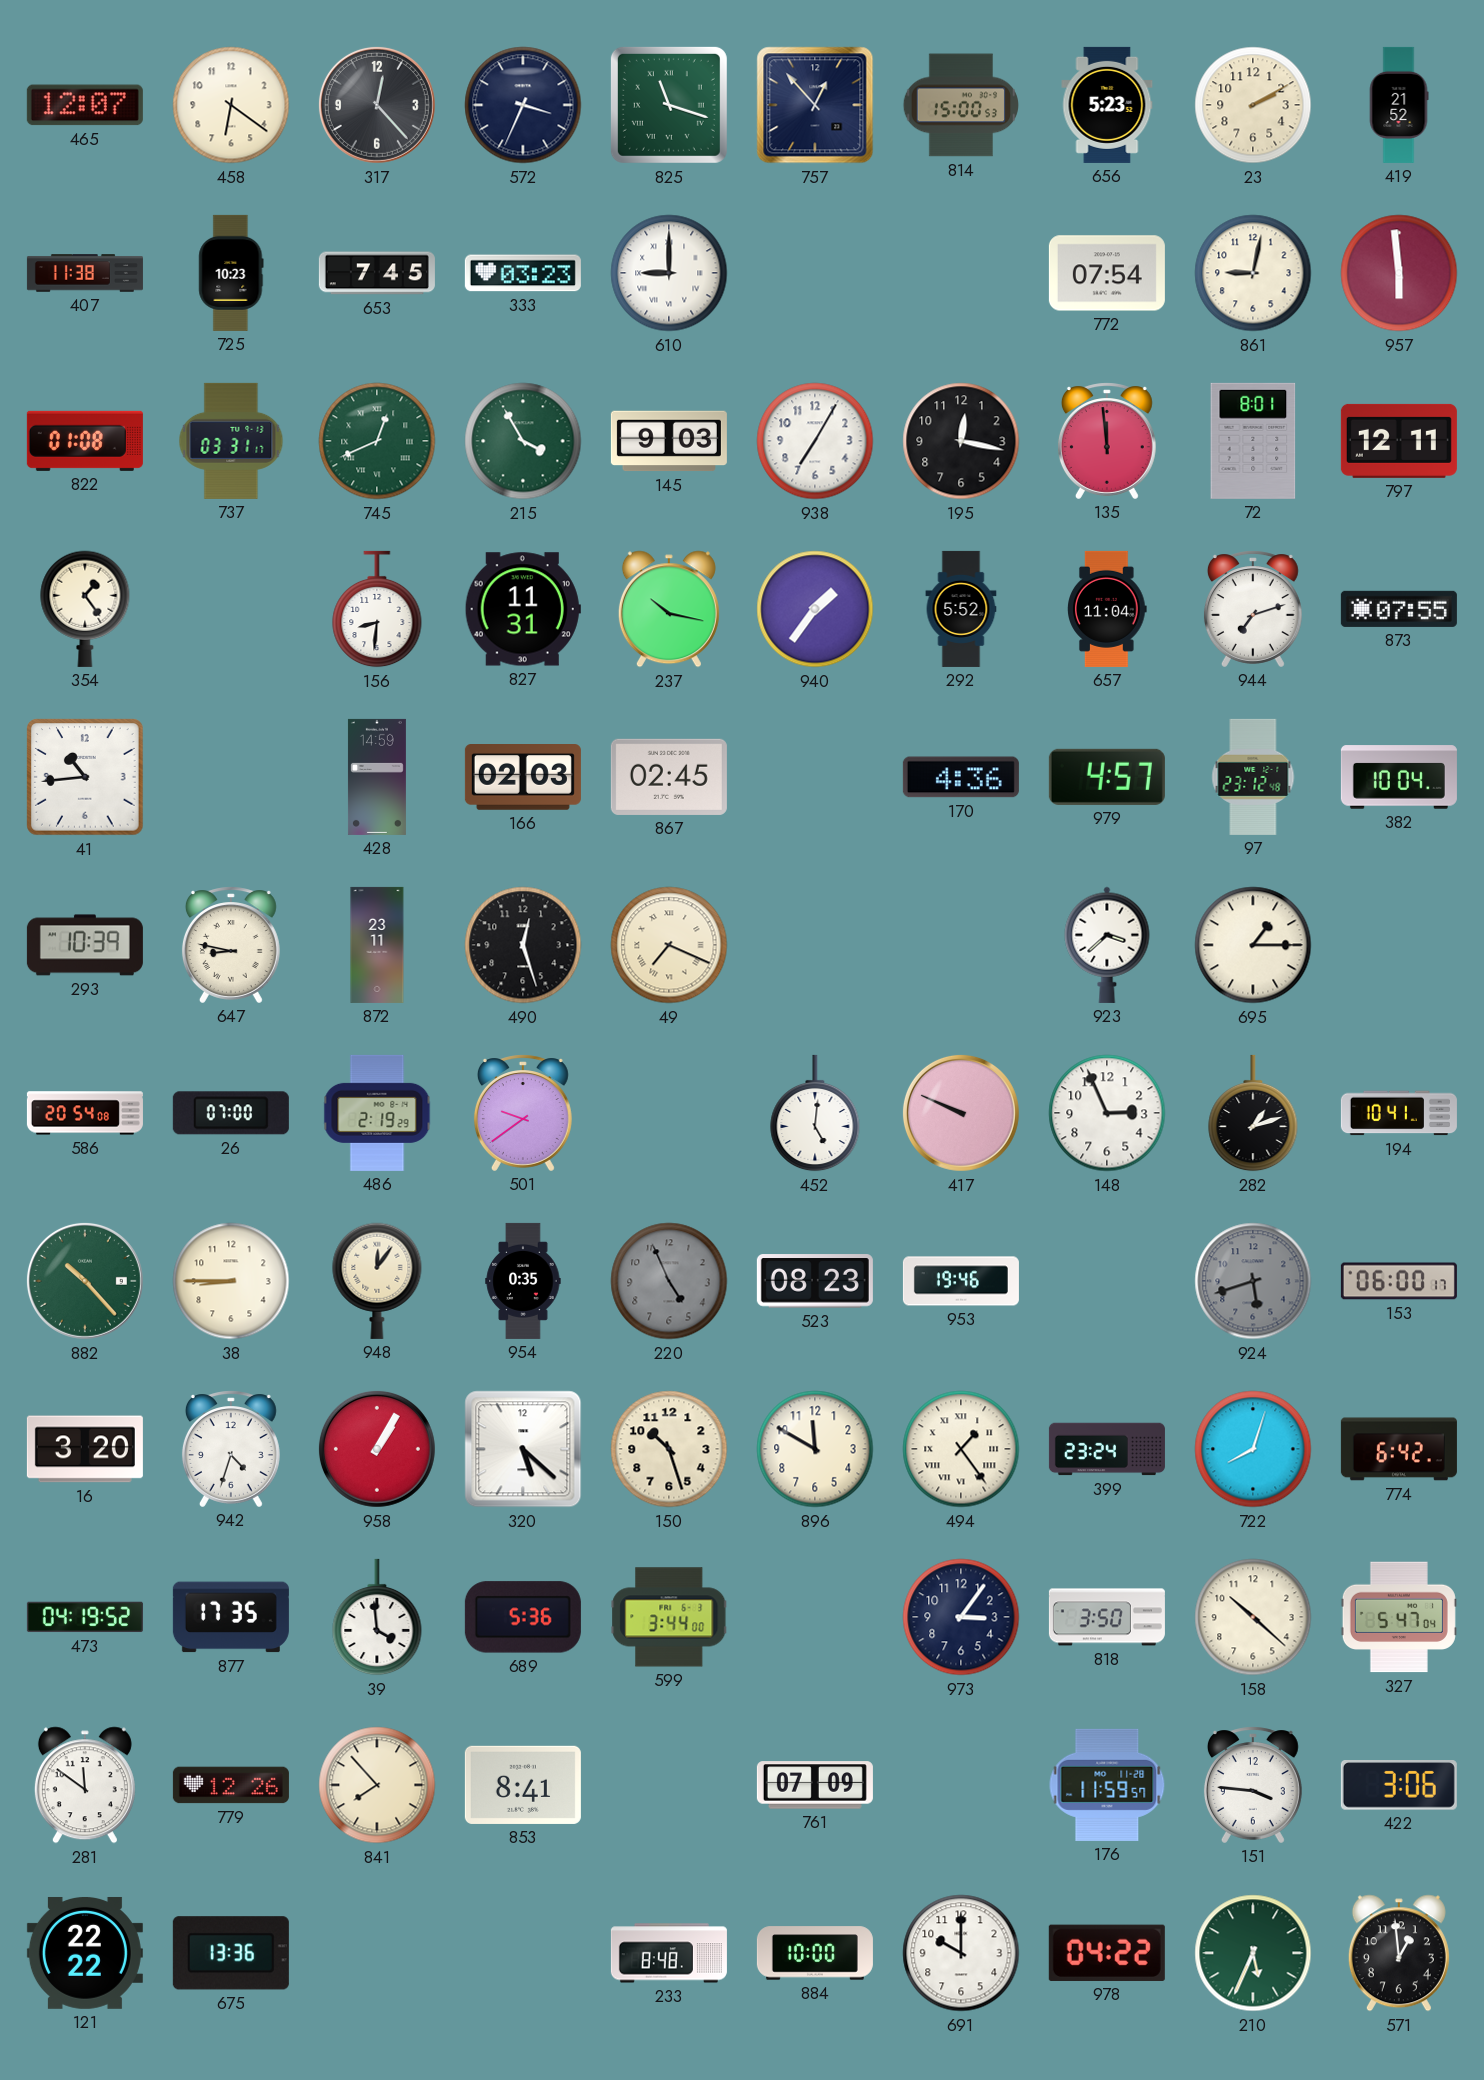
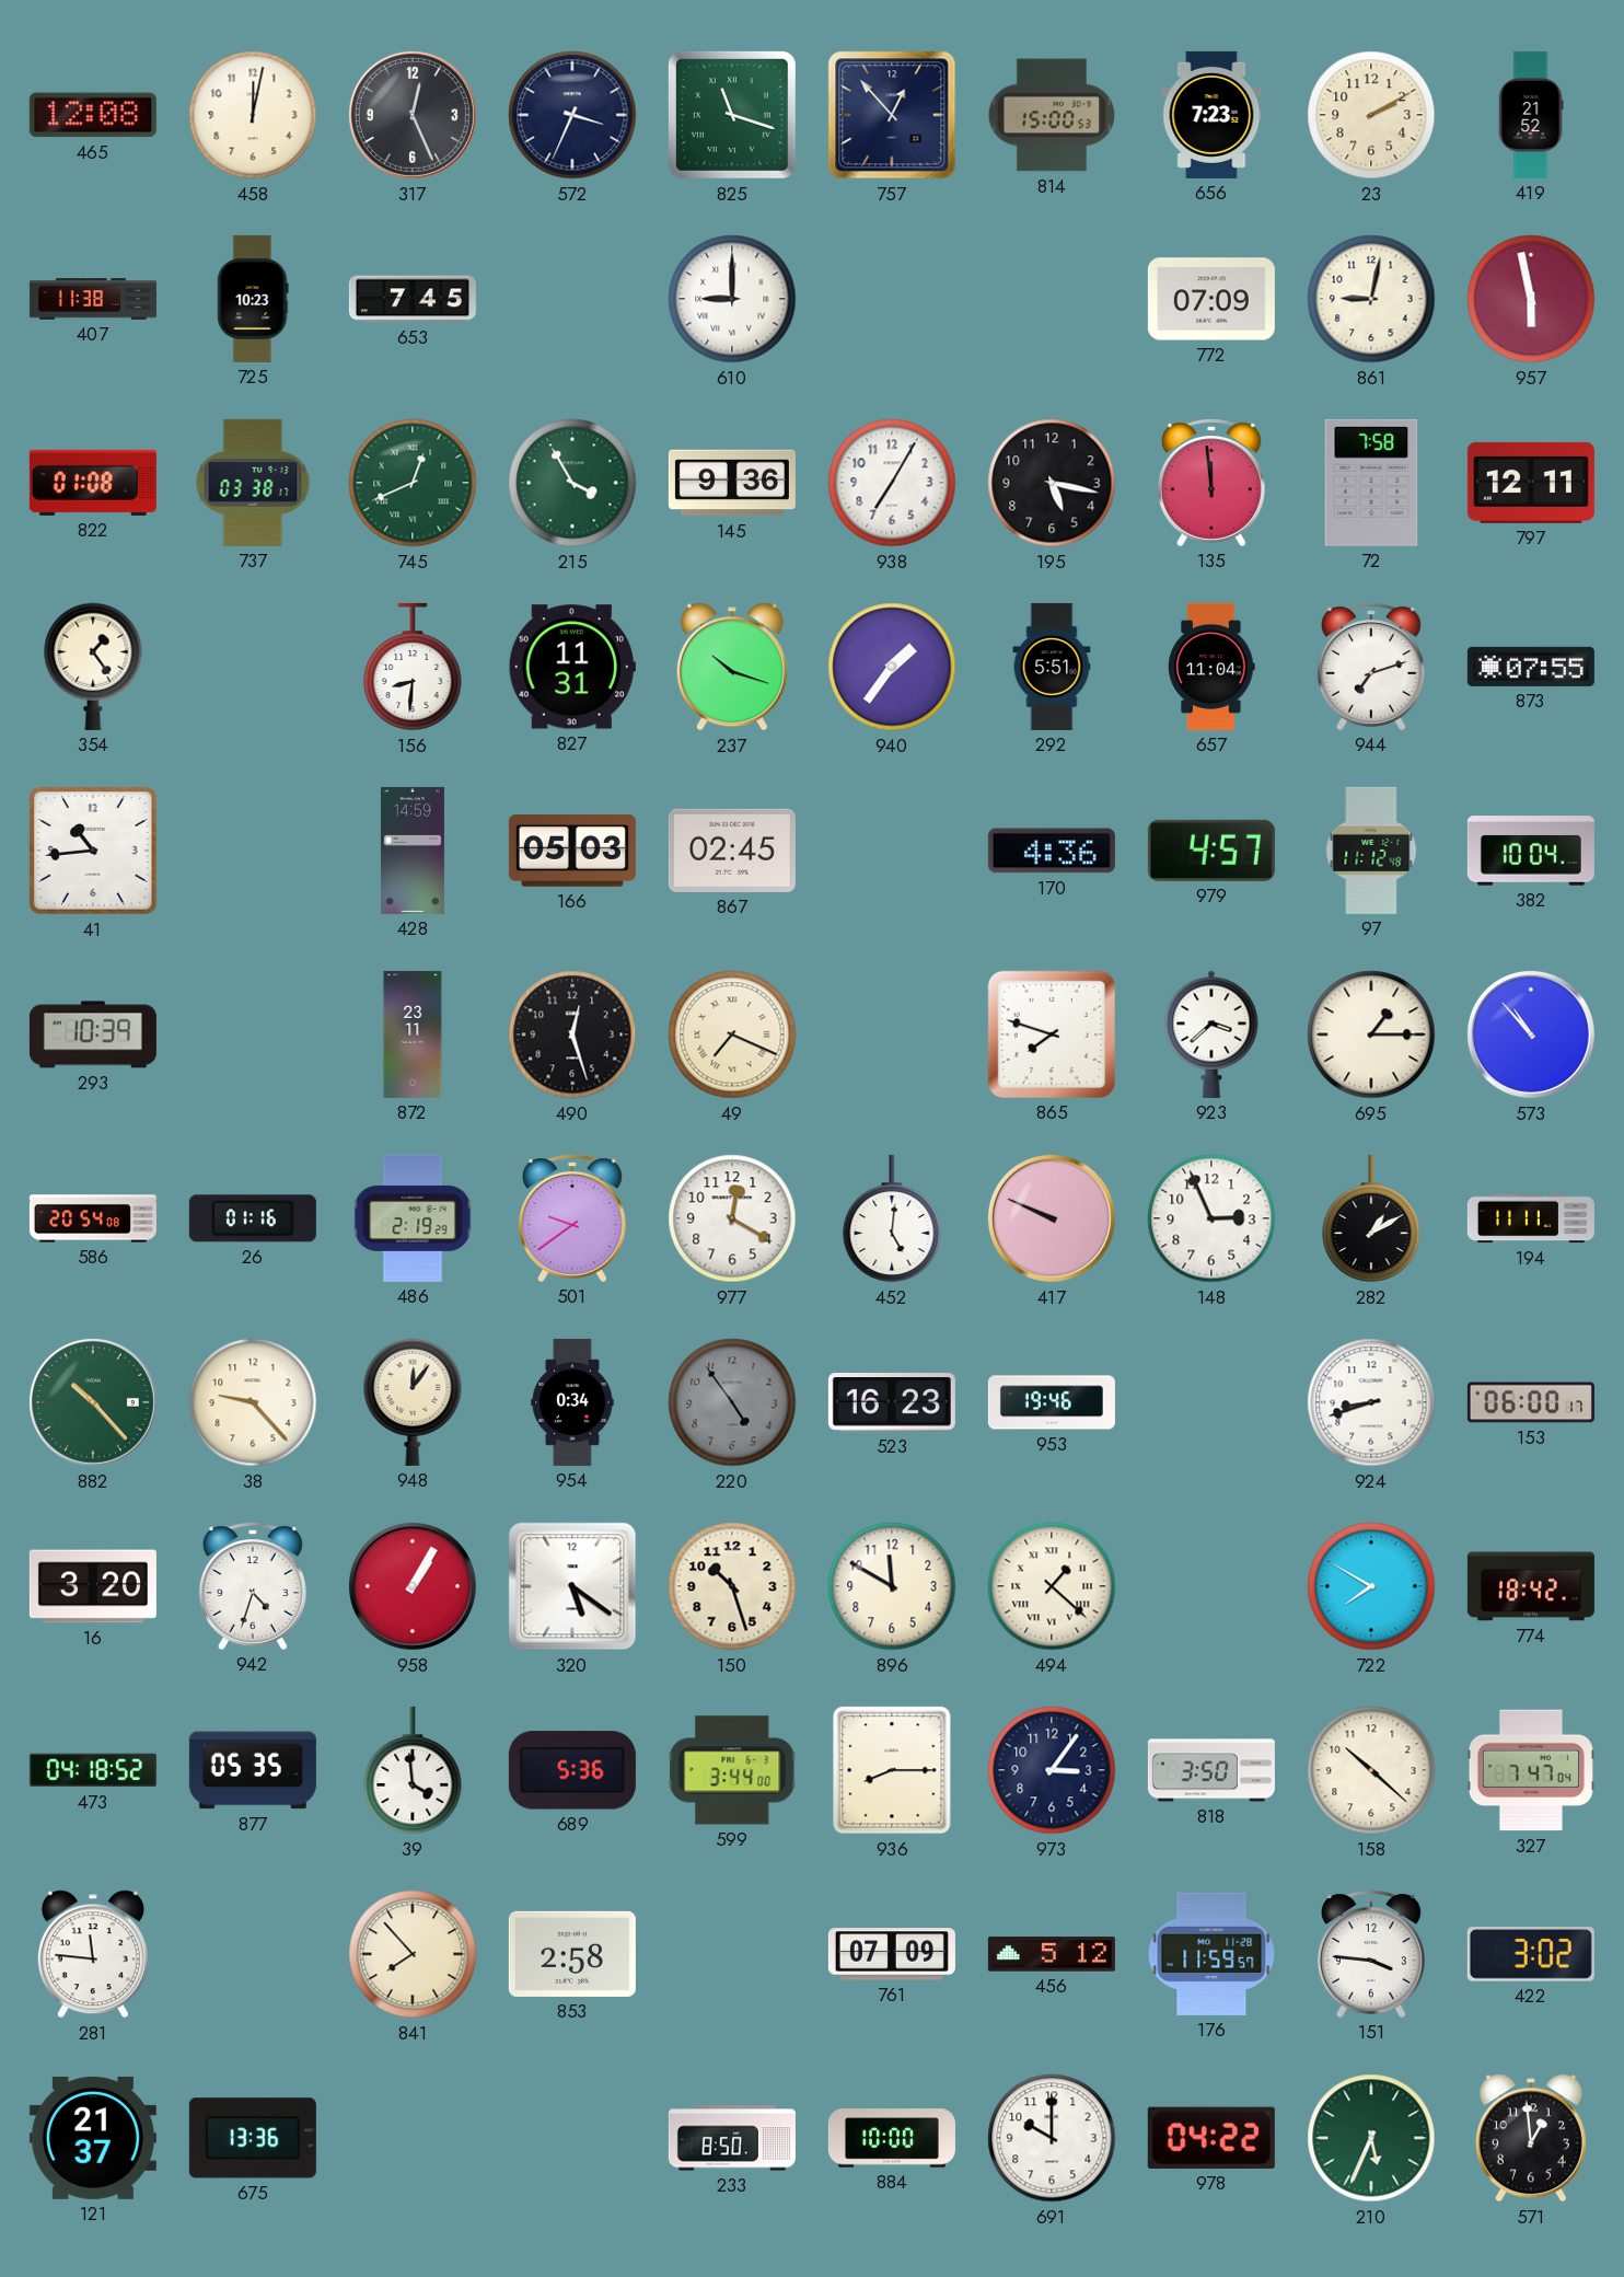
465: 12:07 -> 12:08 (93, 115)
458: 6:21 -> 12:02 (253, 115)
317: 12:23 -> 12:26 (413, 115)
656: 5:23 -> 7:23 (1211, 115)
333: 03:23 -> none (523, 273)
772: 07:54 -> 07:09 (1211, 299)
957: 5:59 -> 5:58 (1531, 299)
737: 03:31 -> 03:38 (253, 483)
145: 9:03 -> 9:36 (732, 483)
195: 12:17 -> 5:17 (1052, 483)
72: 8:01 -> 7:58 (1371, 483)
237: 10:17 -> 10:18 (732, 667)
292: 5:52 -> 5:51 (1052, 667)
166: 02:03 -> 05:03 (572, 851)
97: 23:12 -> 11:12 (1371, 851)
647: 8:47 -> none (231, 945)
865: none -> 7:48 (1052, 1035)
573: none -> 10:53 (1531, 1035)
26: 07:00 -> 01:16 (253, 1218)
977: none -> 12:20 (732, 1218)
282: 1:12 -> 1:10 (1371, 1218)
194: 10:41 -> 11:11 (1531, 1218)
38: 8:45 -> 9:23 (253, 1402)
954: 0:35 -> 0:34 (572, 1402)
220: 4:56 -> 4:54 (732, 1402)
523: 08:23 -> 16:23 (892, 1402)
924: 5:42 -> 8:42 (1371, 1402)
924 dial: grey -> white (1371, 1402)
320: 5:22 -> 5:21 (572, 1586)
494: 1:24 -> 1:22 (1052, 1586)
399: 23:24 -> none (1107, 1449)
722: 8:03 -> 7:50 (1371, 1586)
774: 6:42 -> 18:42 (1531, 1586)
473: 04:19 -> 04:18 (93, 1770)
877: 17:35 -> 05:35 (253, 1770)
936: none -> 8:15 (892, 1770)
327: 5:47 -> 7:47 (1531, 1770)
281: 11:51 -> 11:46 (93, 1954)
779: 12:26 -> none (231, 1785)
853: 8:41 -> 2:58 (572, 1954)
456: none -> 5:12 (1052, 1954)
422: 3:06 -> 3:02 (1531, 1955)
121: 22:22 -> 21:37 (93, 2138)
233: 8:48 -> 8:50 (732, 2138)
